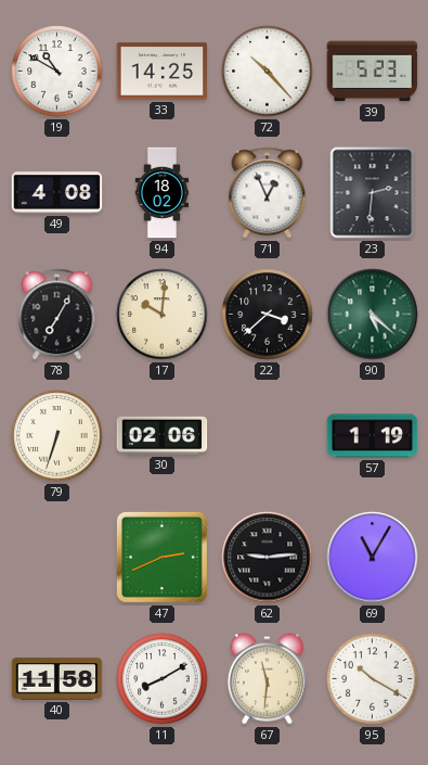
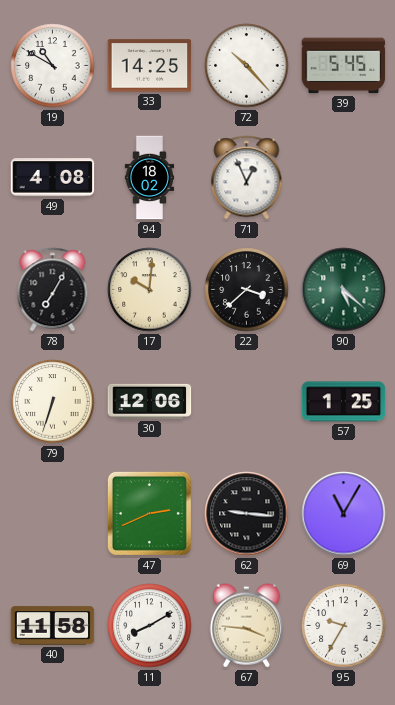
39: 5:23 -> 5:45 (344, 66)
23: 2:31 -> none (373, 193)
30: 02:06 -> 12:06 (150, 401)
57: 1:19 -> 1:25 (344, 402)
62: 9:14 -> 9:16 (247, 514)
67: 11:31 -> 3:46 (246, 626)
95: 10:20 -> 9:35 (344, 626)
